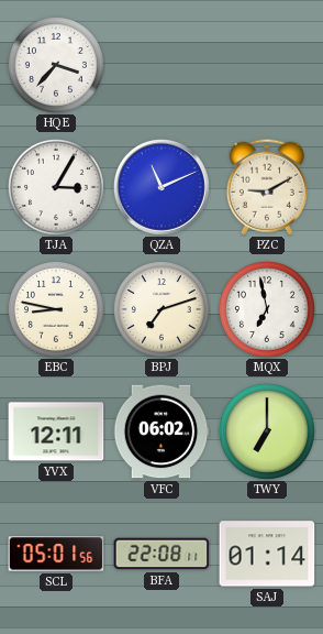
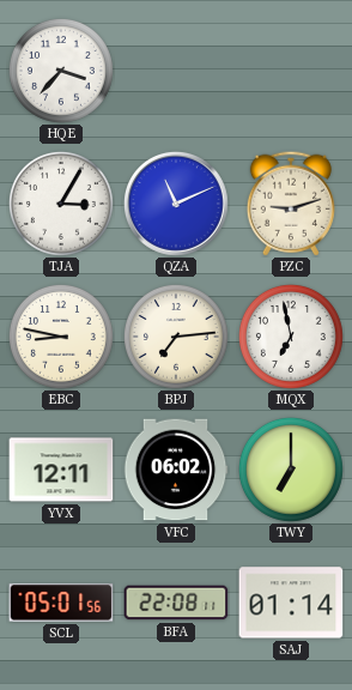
PZC: 9:10 -> 9:12 (291, 204)
BPJ: 7:12 -> 7:14 (176, 337)
